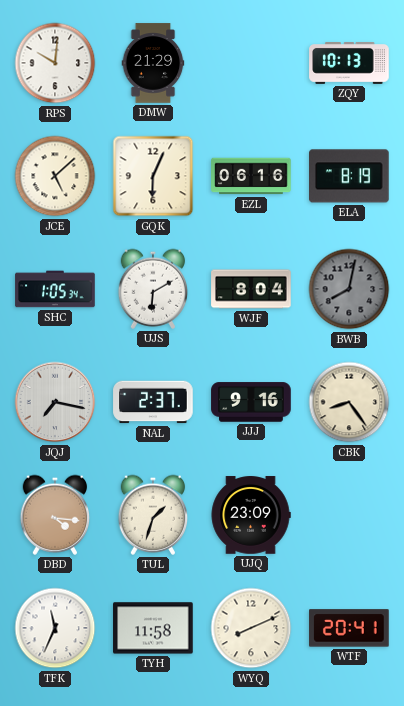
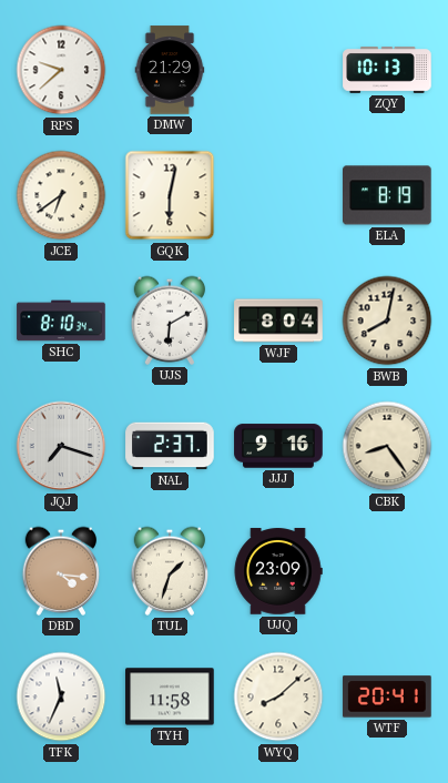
RPS: 10:01 -> 9:38 (61, 70)
JCE: 5:08 -> 6:39 (61, 195)
GQK: 6:04 -> 6:02 (170, 195)
EZL: 06:16 -> none (251, 176)
SHC: 1:05 -> 8:10 (61, 321)
BWB dial: grey -> cream (387, 321)
JQJ: 7:17 -> 7:18 (61, 446)
WYQ: 8:11 -> 8:08 (278, 696)
